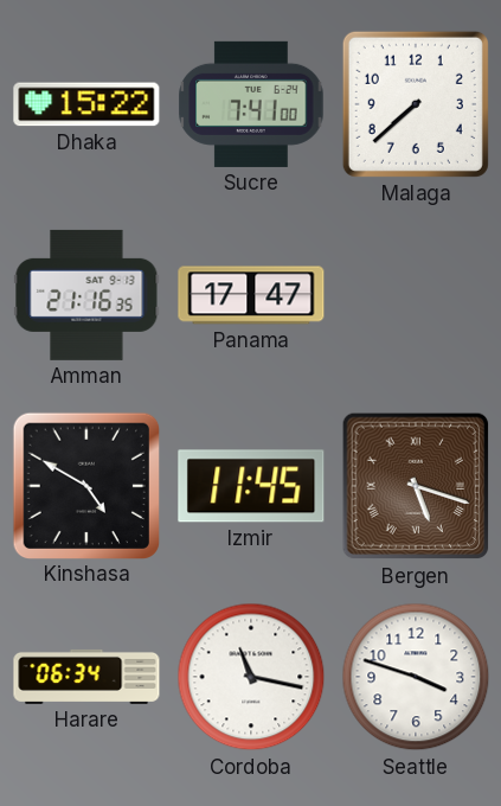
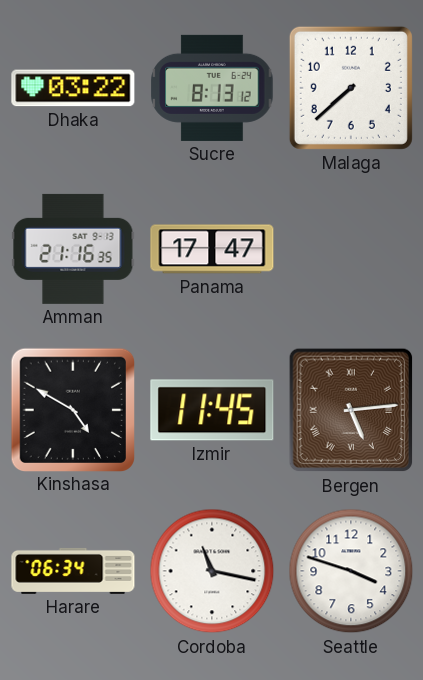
Dhaka: 15:22 -> 03:22 (73, 88)
Sucre: 7:41 -> 8:13 (212, 88)
Bergen: 5:18 -> 5:14 (351, 410)
